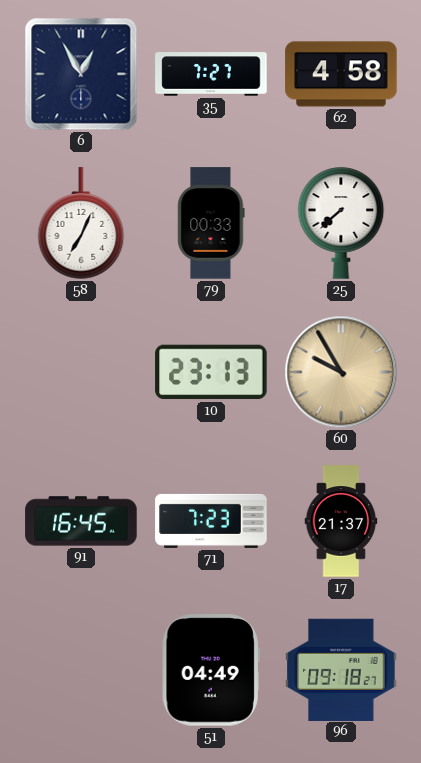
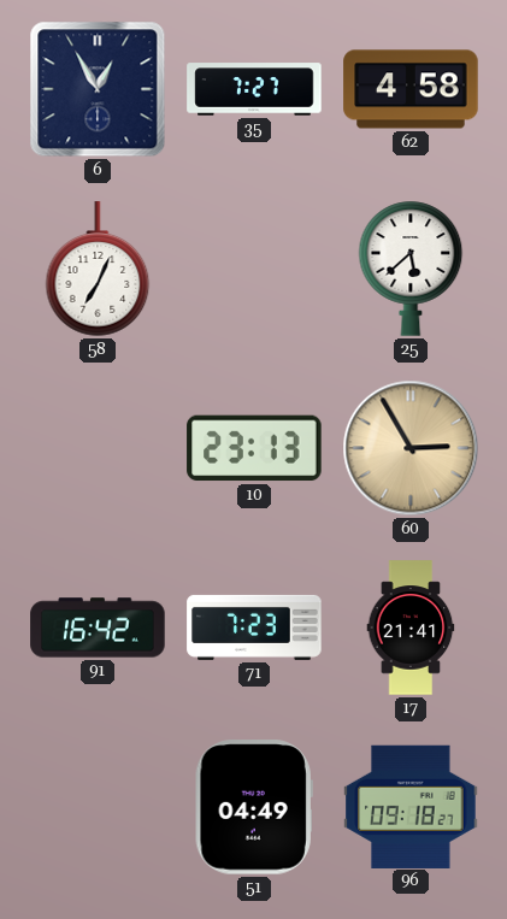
79: 00:33 -> none (211, 223)
25: 7:38 -> 5:38 (411, 269)
60: 9:55 -> 2:55 (411, 448)
91: 16:45 -> 16:42 (98, 628)
17: 21:37 -> 21:41 (411, 628)
